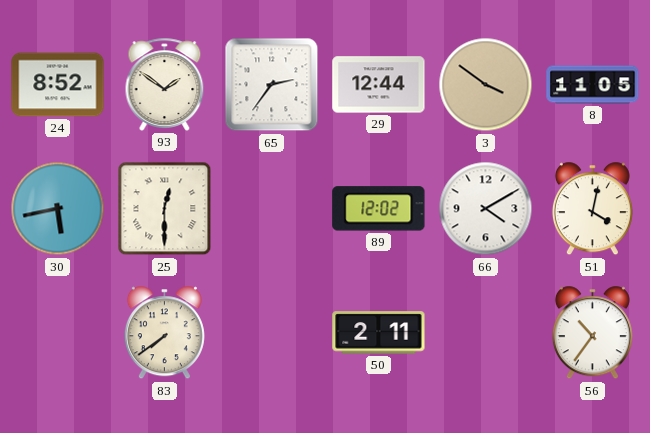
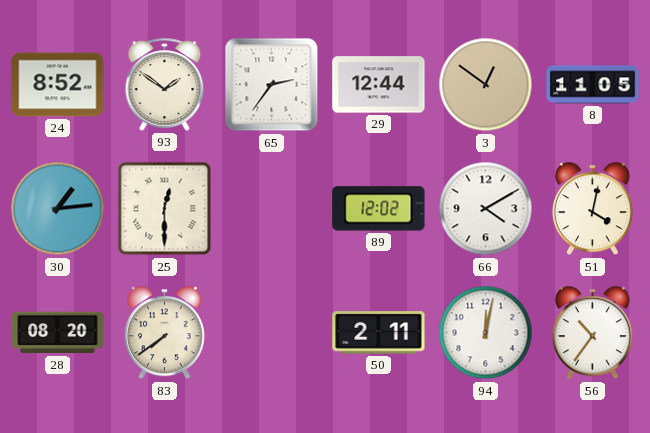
3: 3:51 -> 12:51 (486, 85)
30: 5:43 -> 1:14 (58, 209)
28: none -> 08:20 (58, 333)
94: none -> 12:02 (486, 333)
